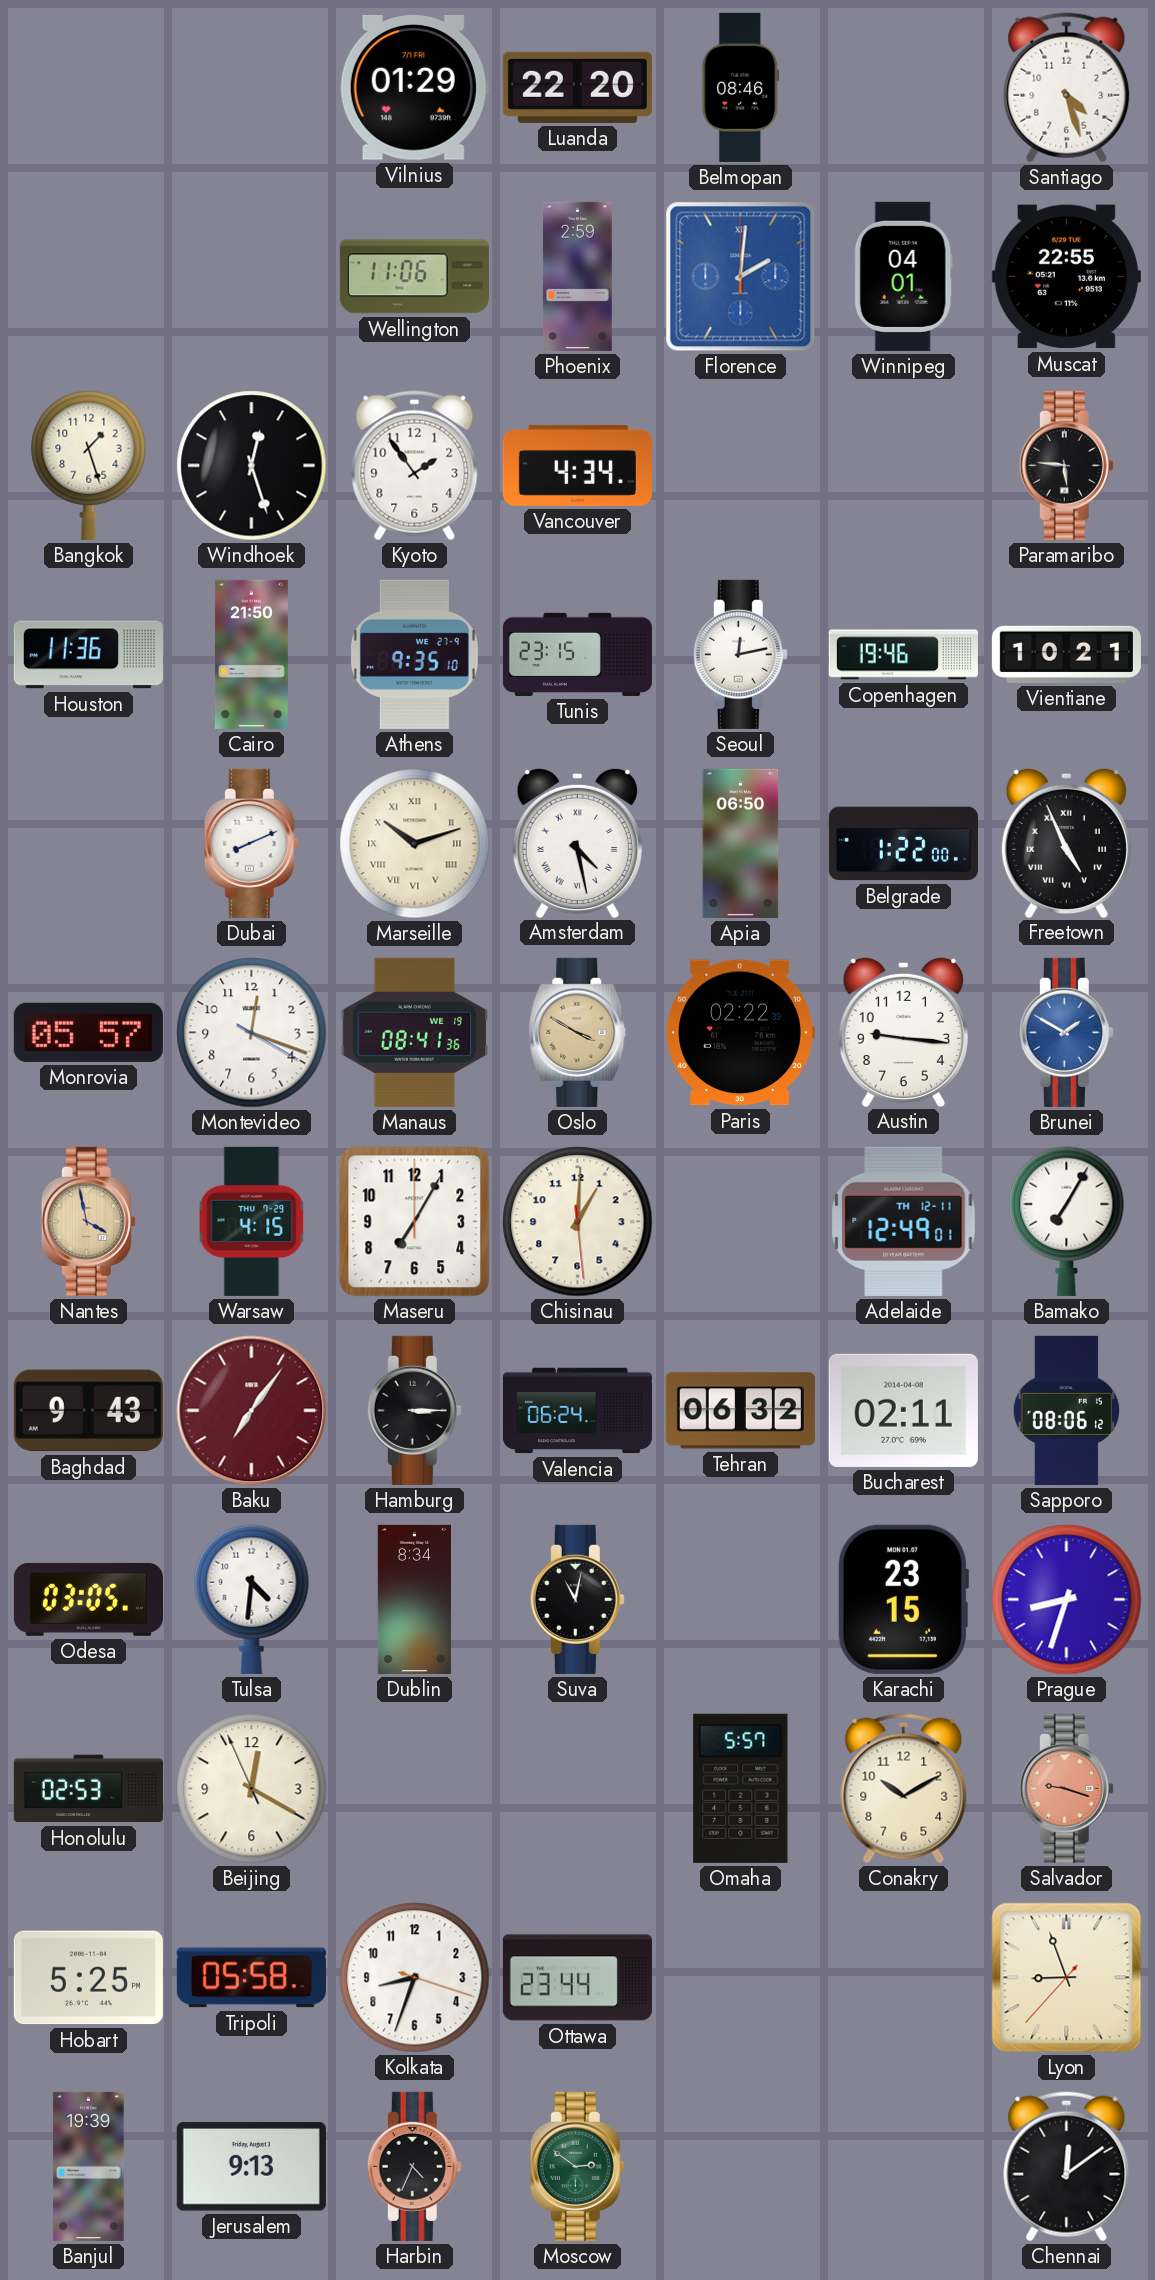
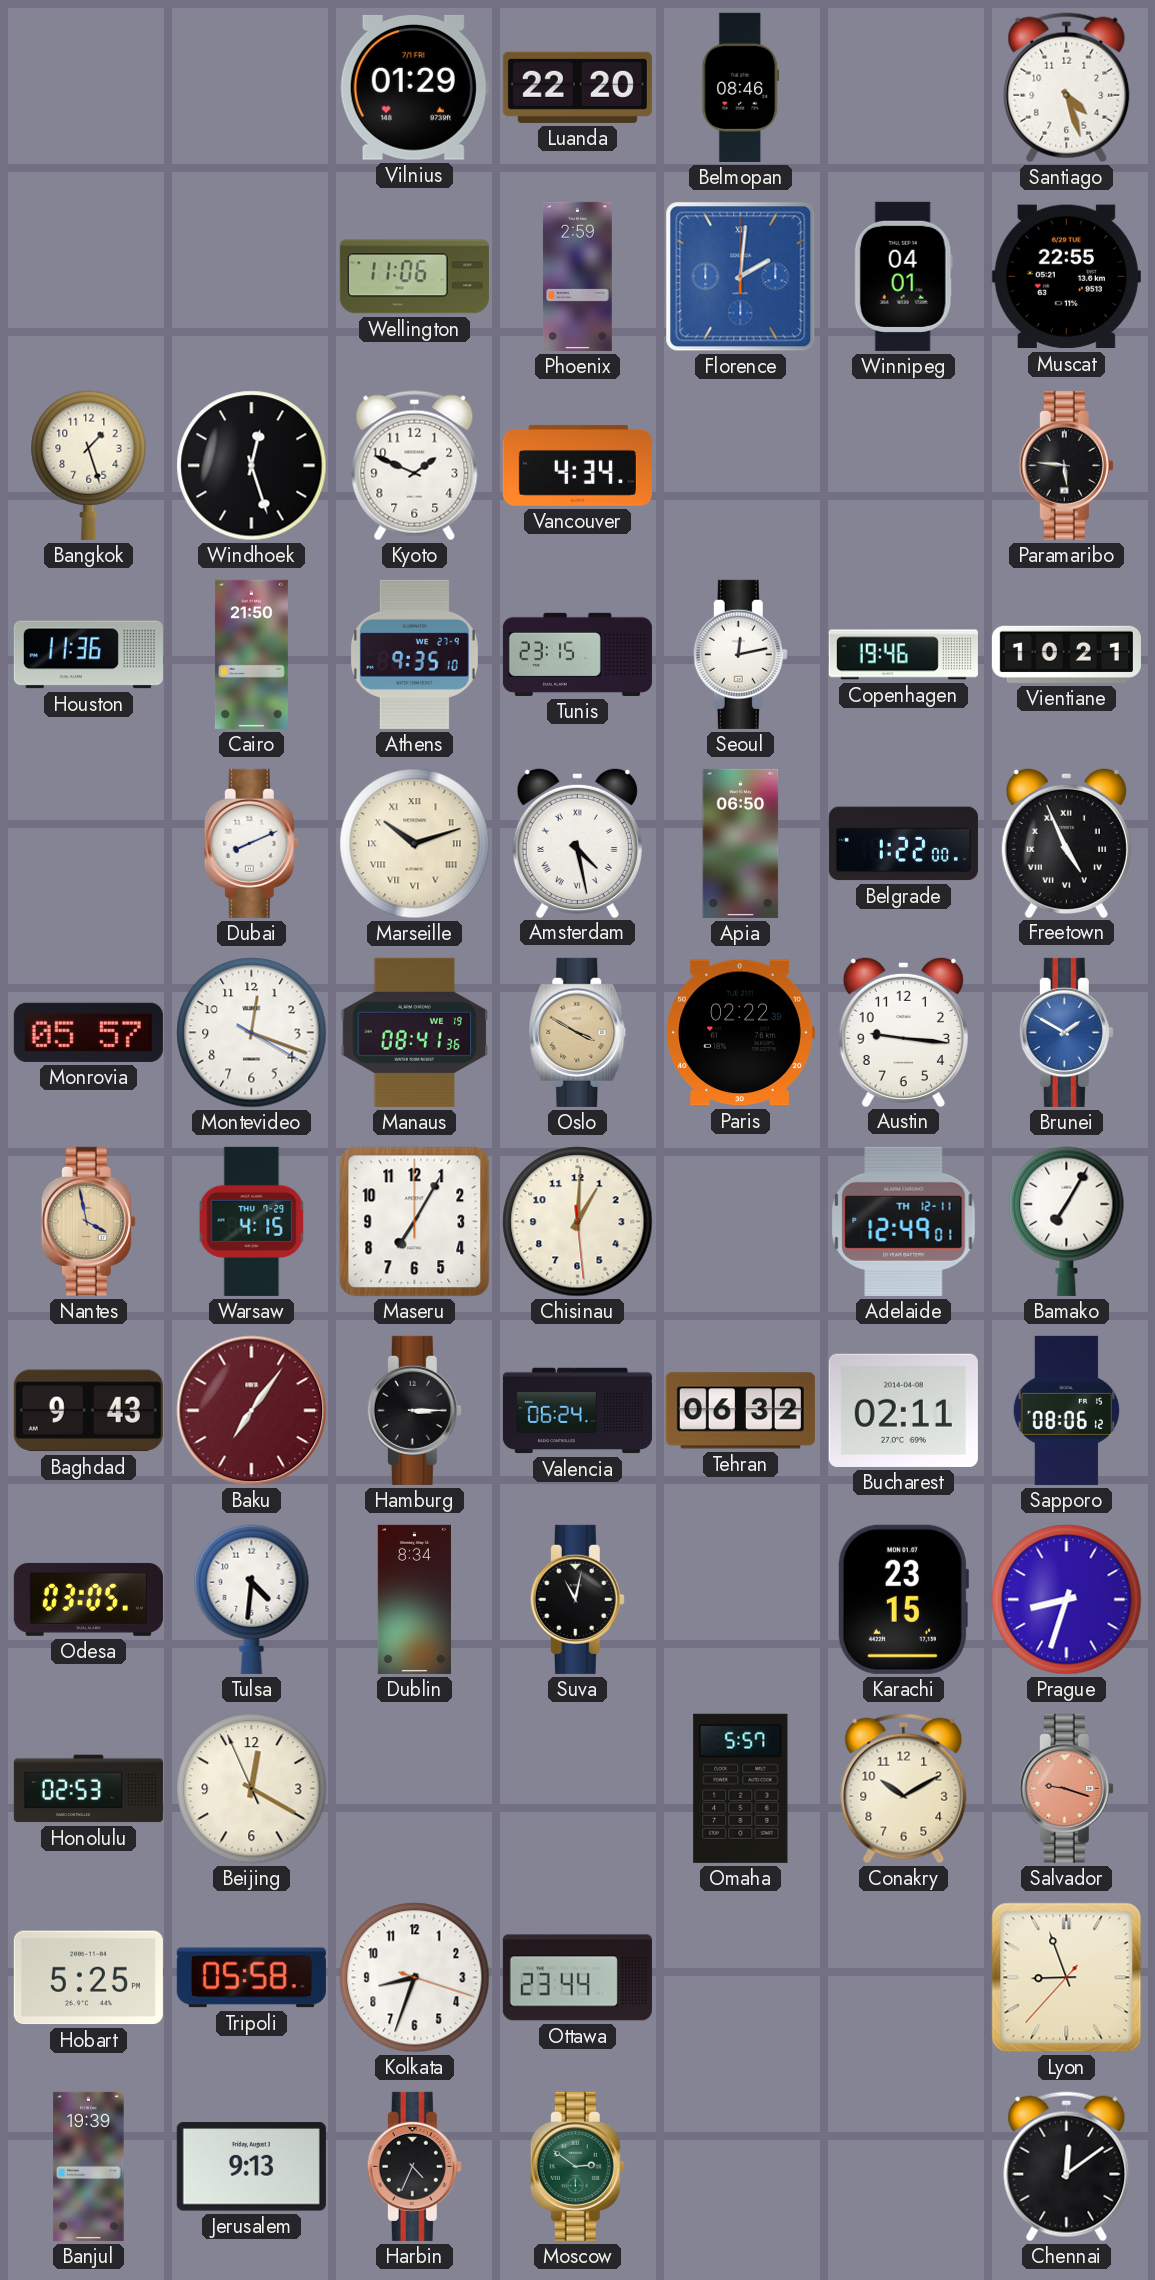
Kyoto: 1:54 -> 1:49 (415, 466)
